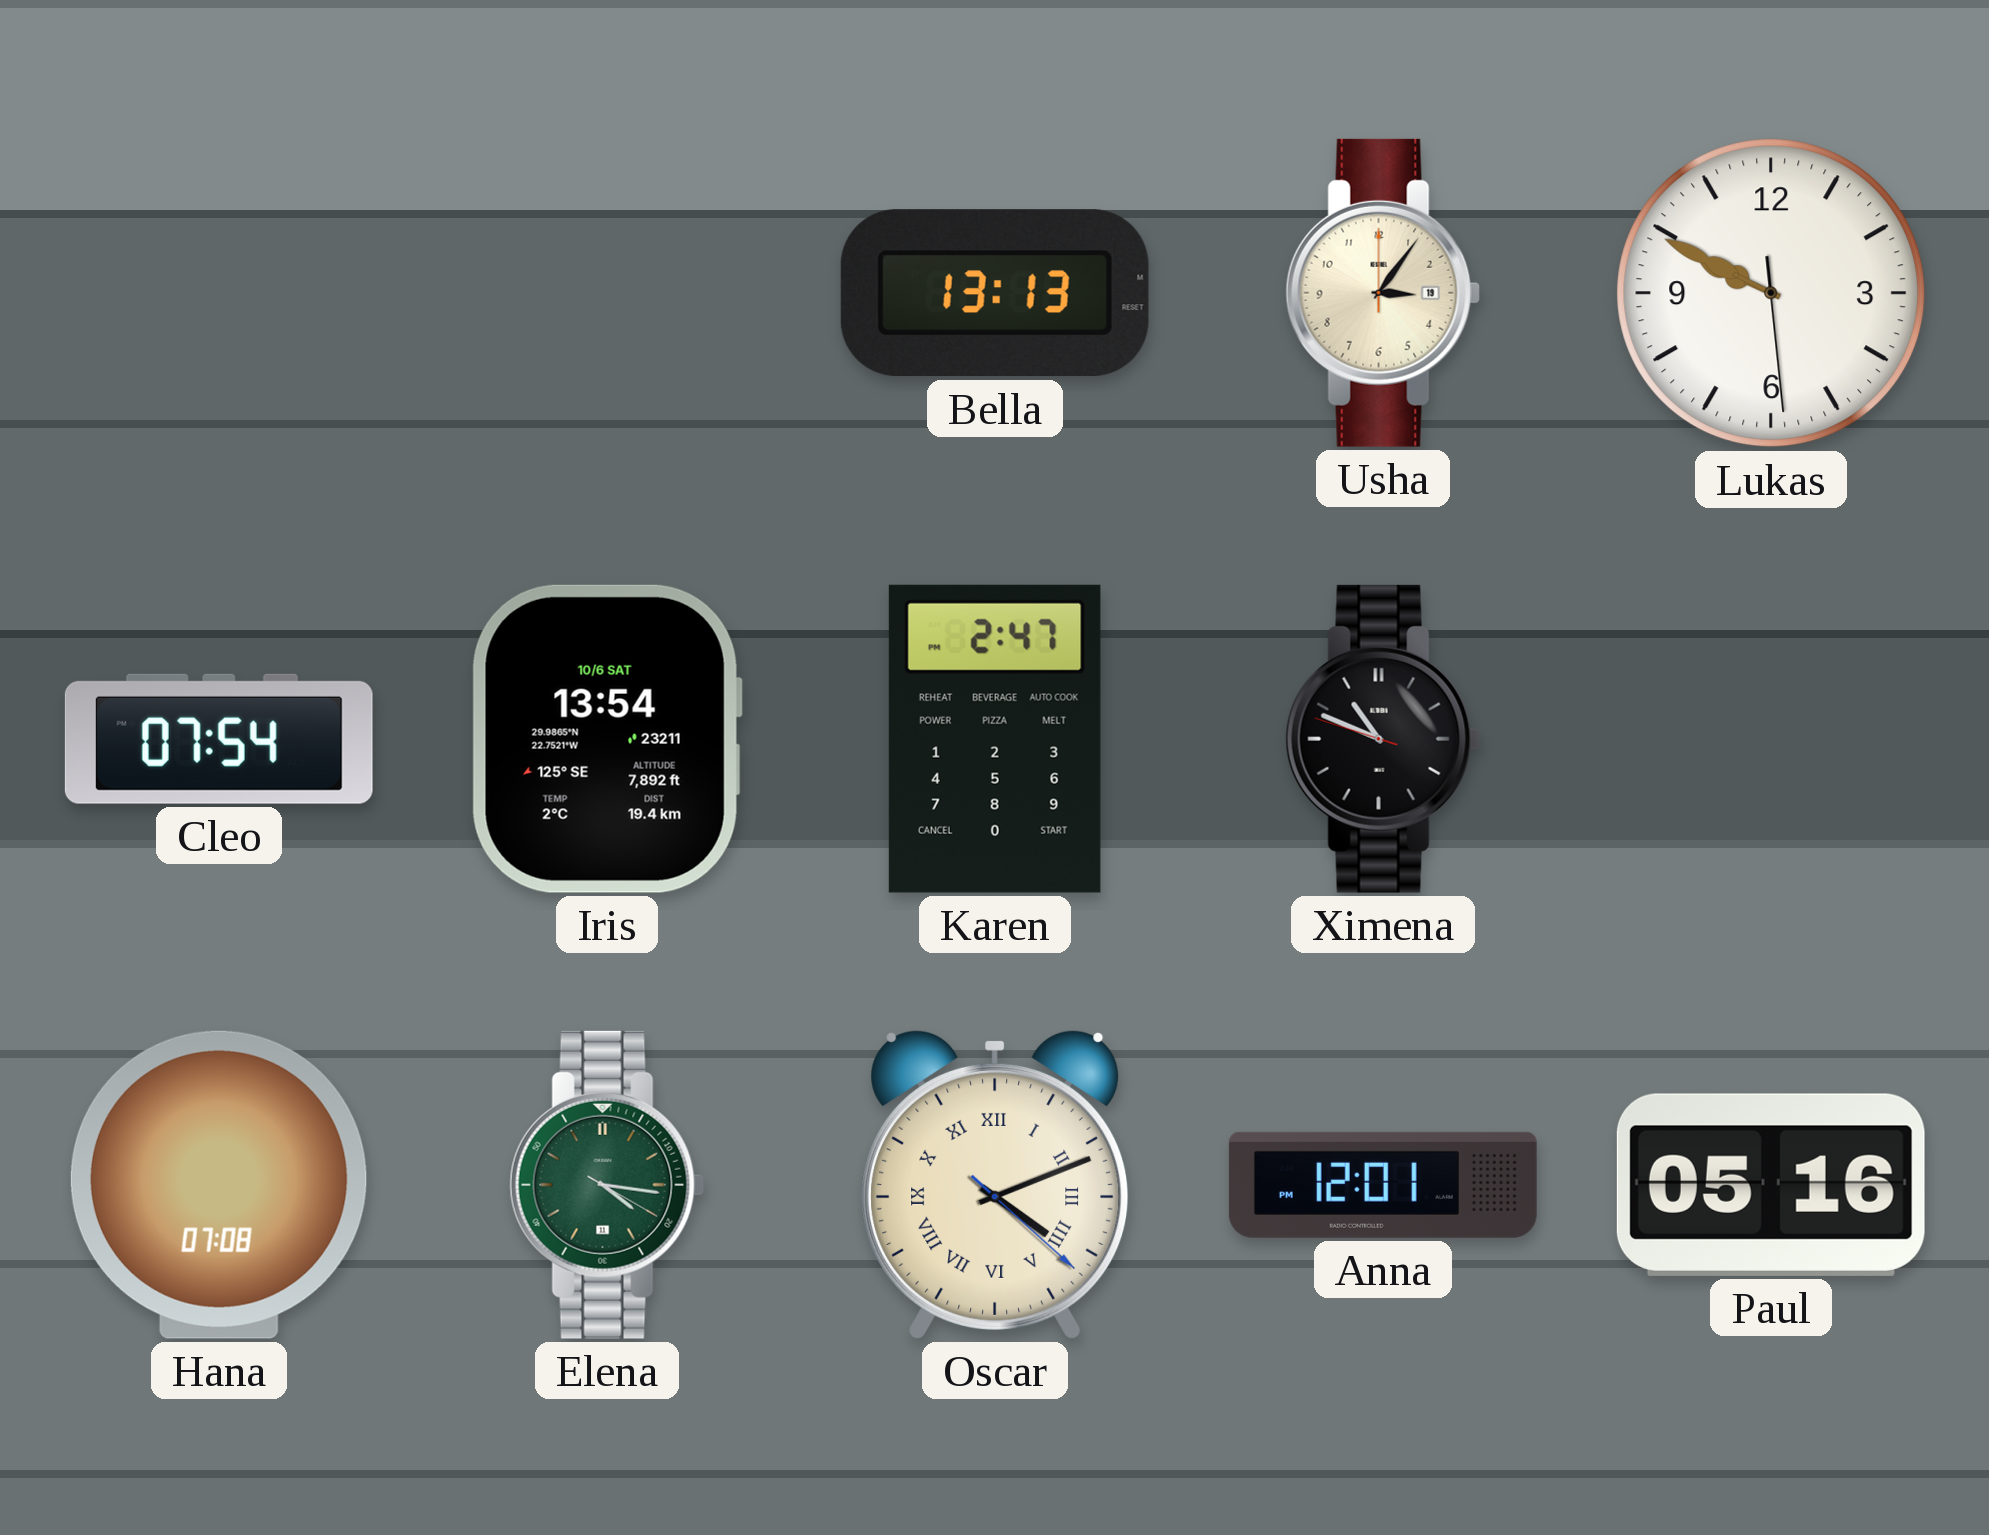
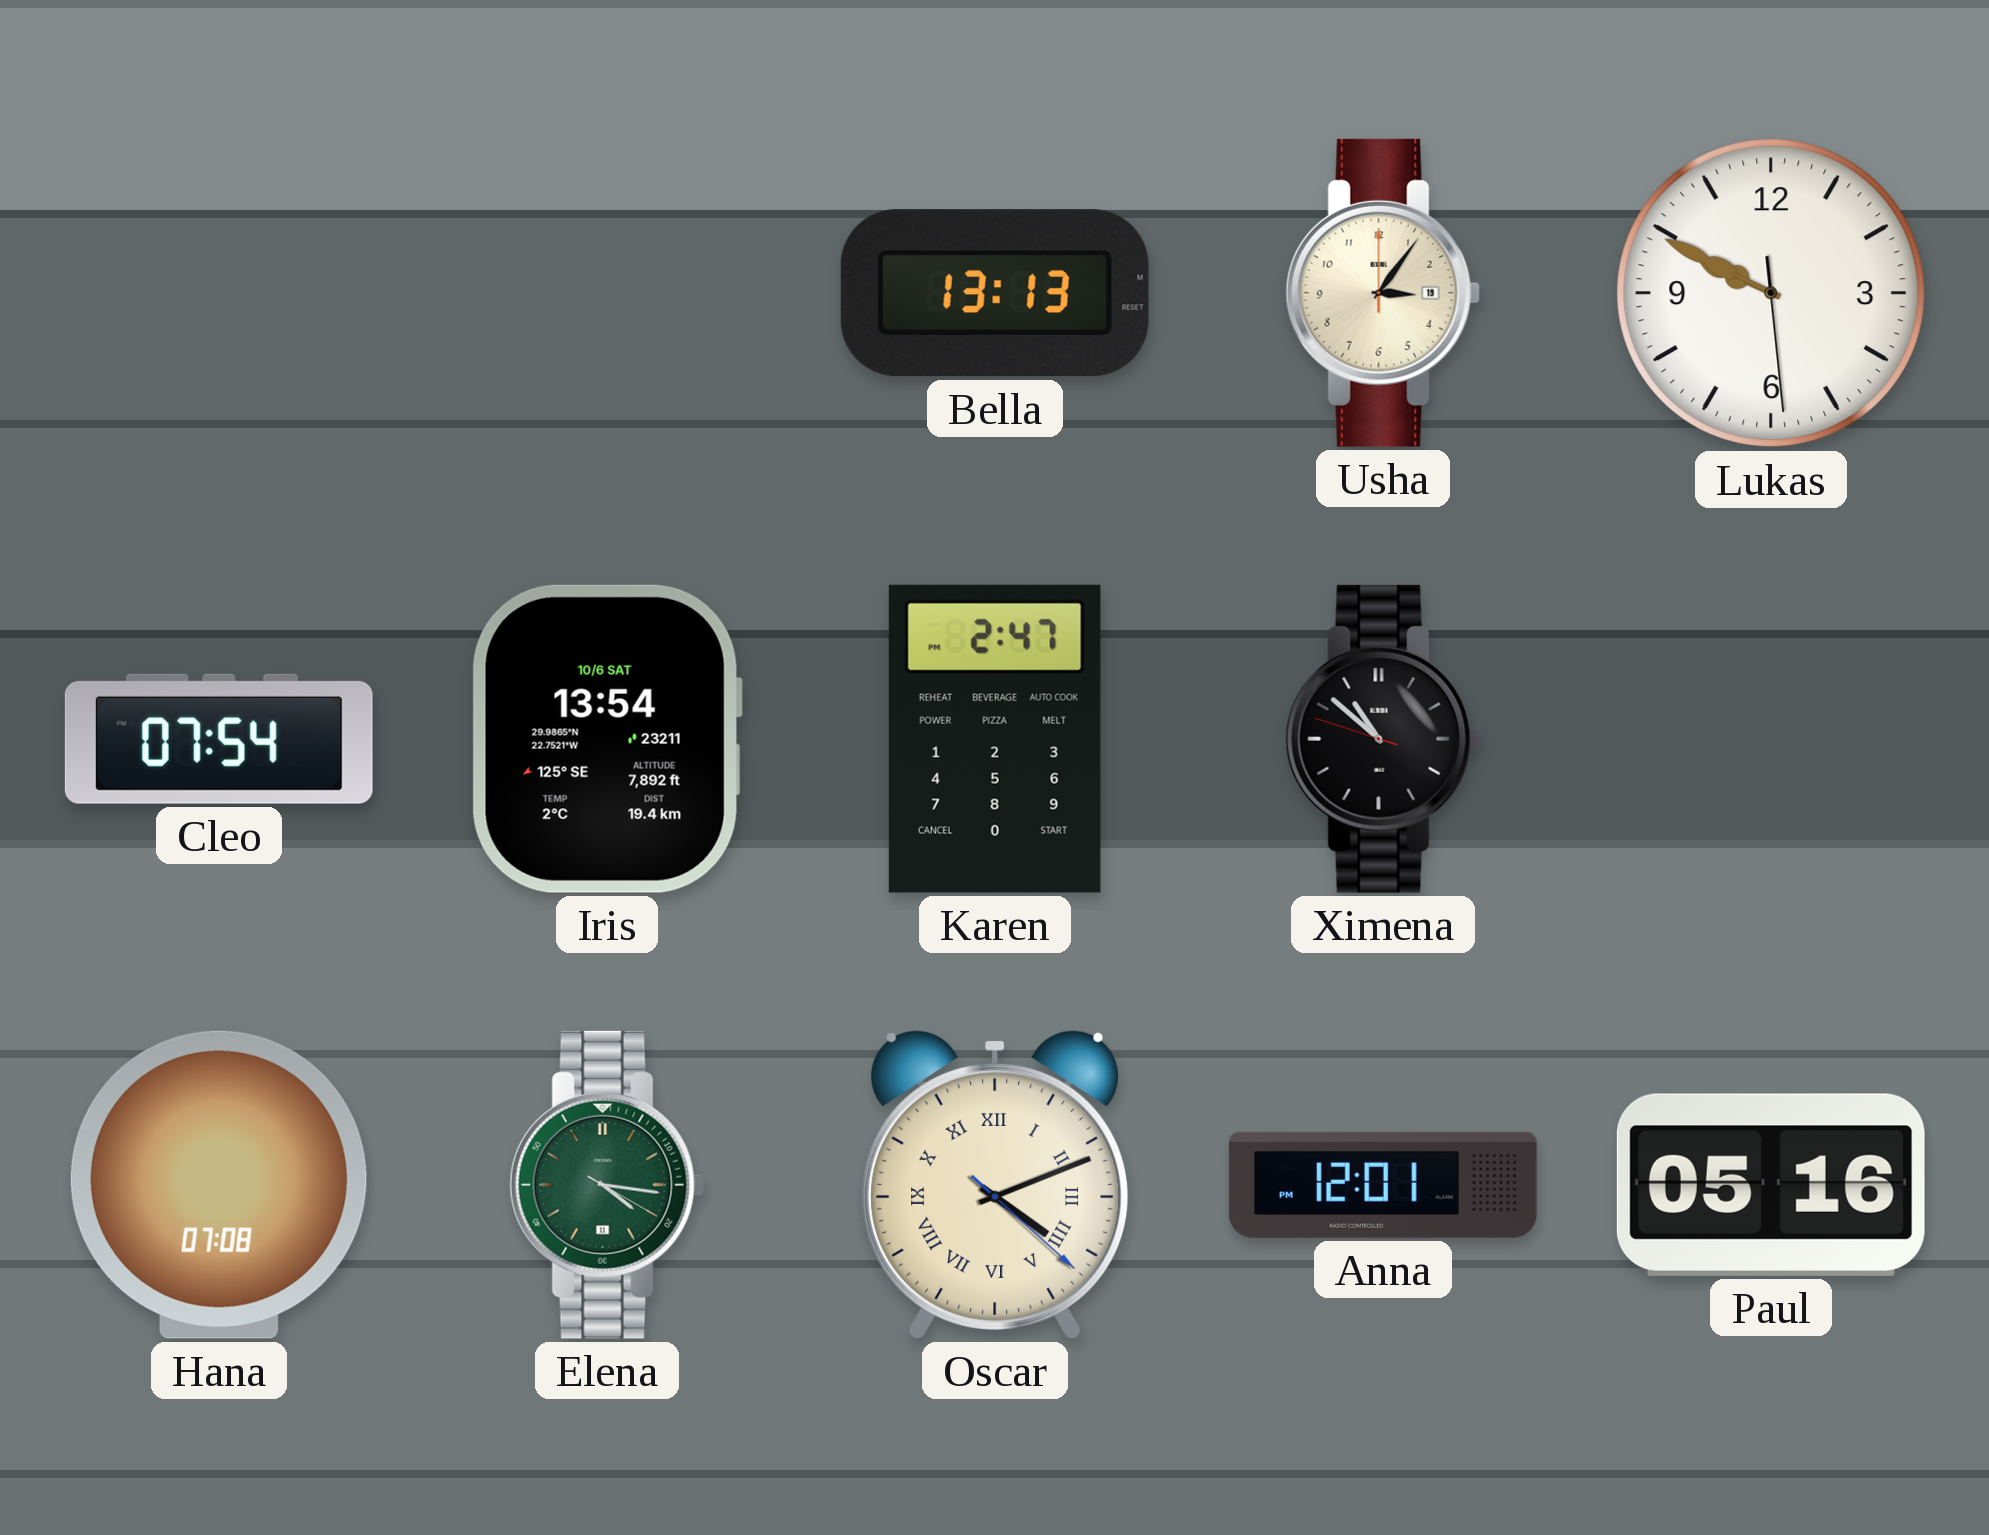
Ximena: 10:48 -> 10:51 (1383, 739)
